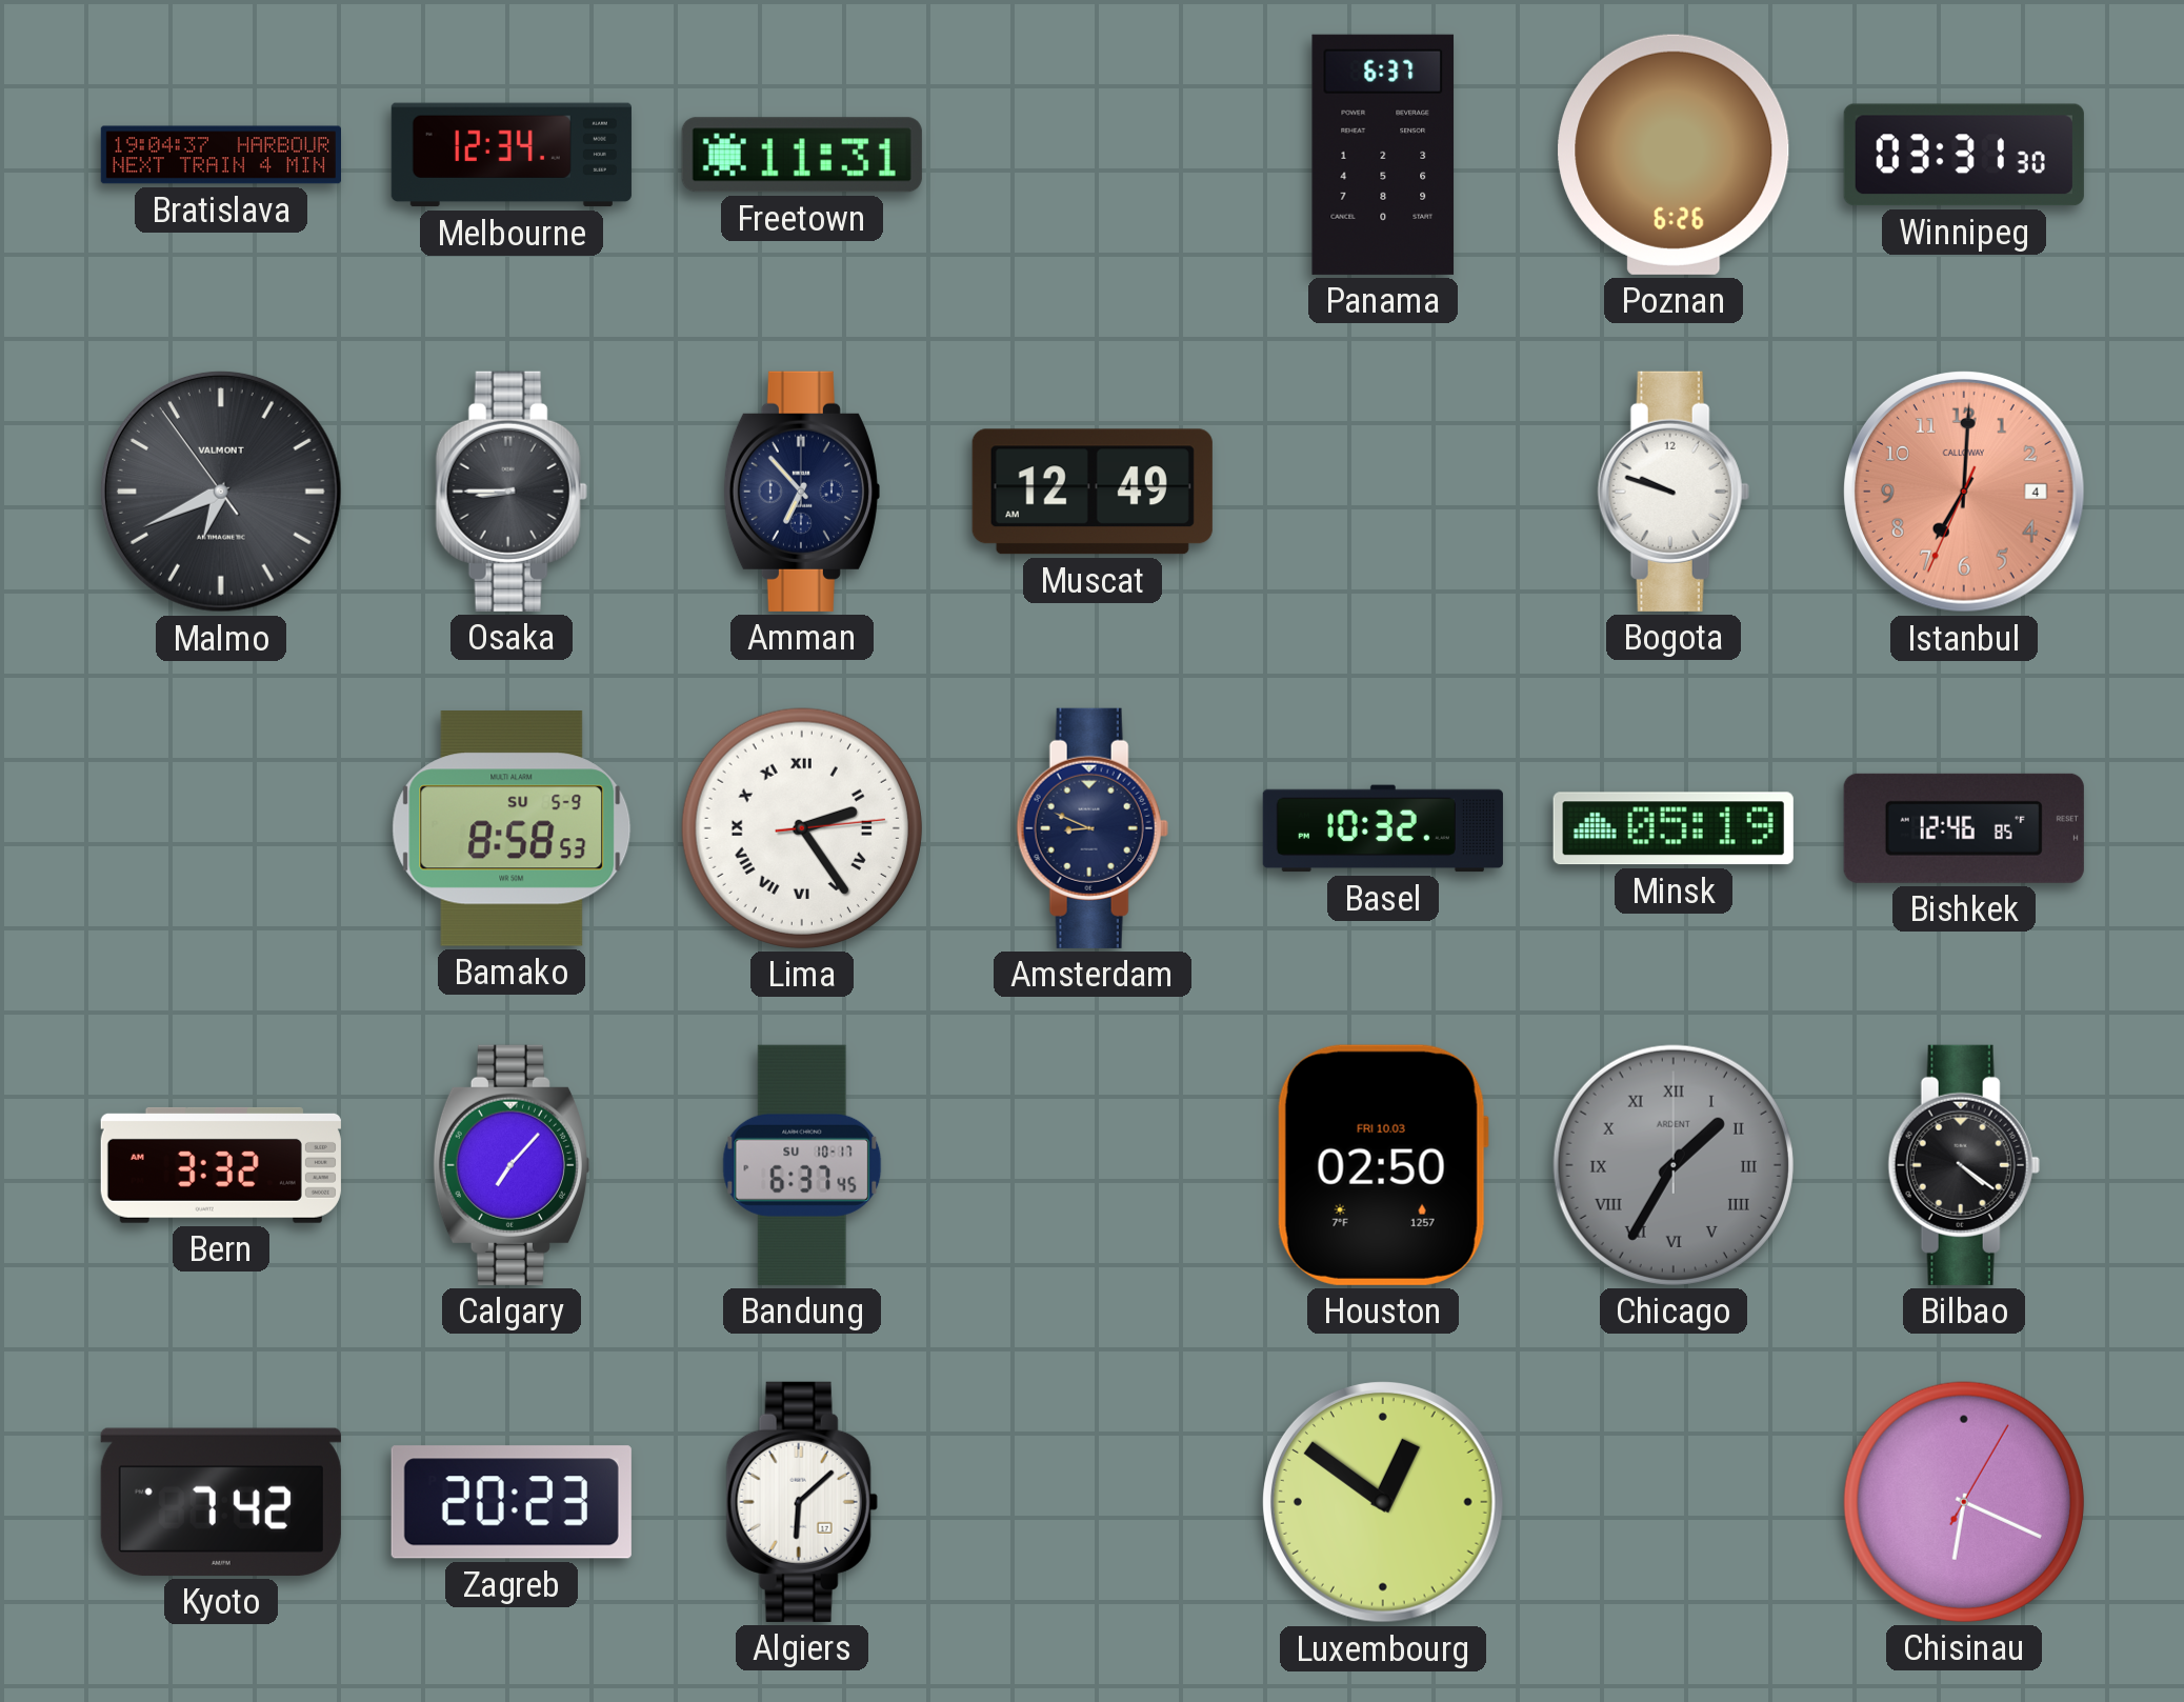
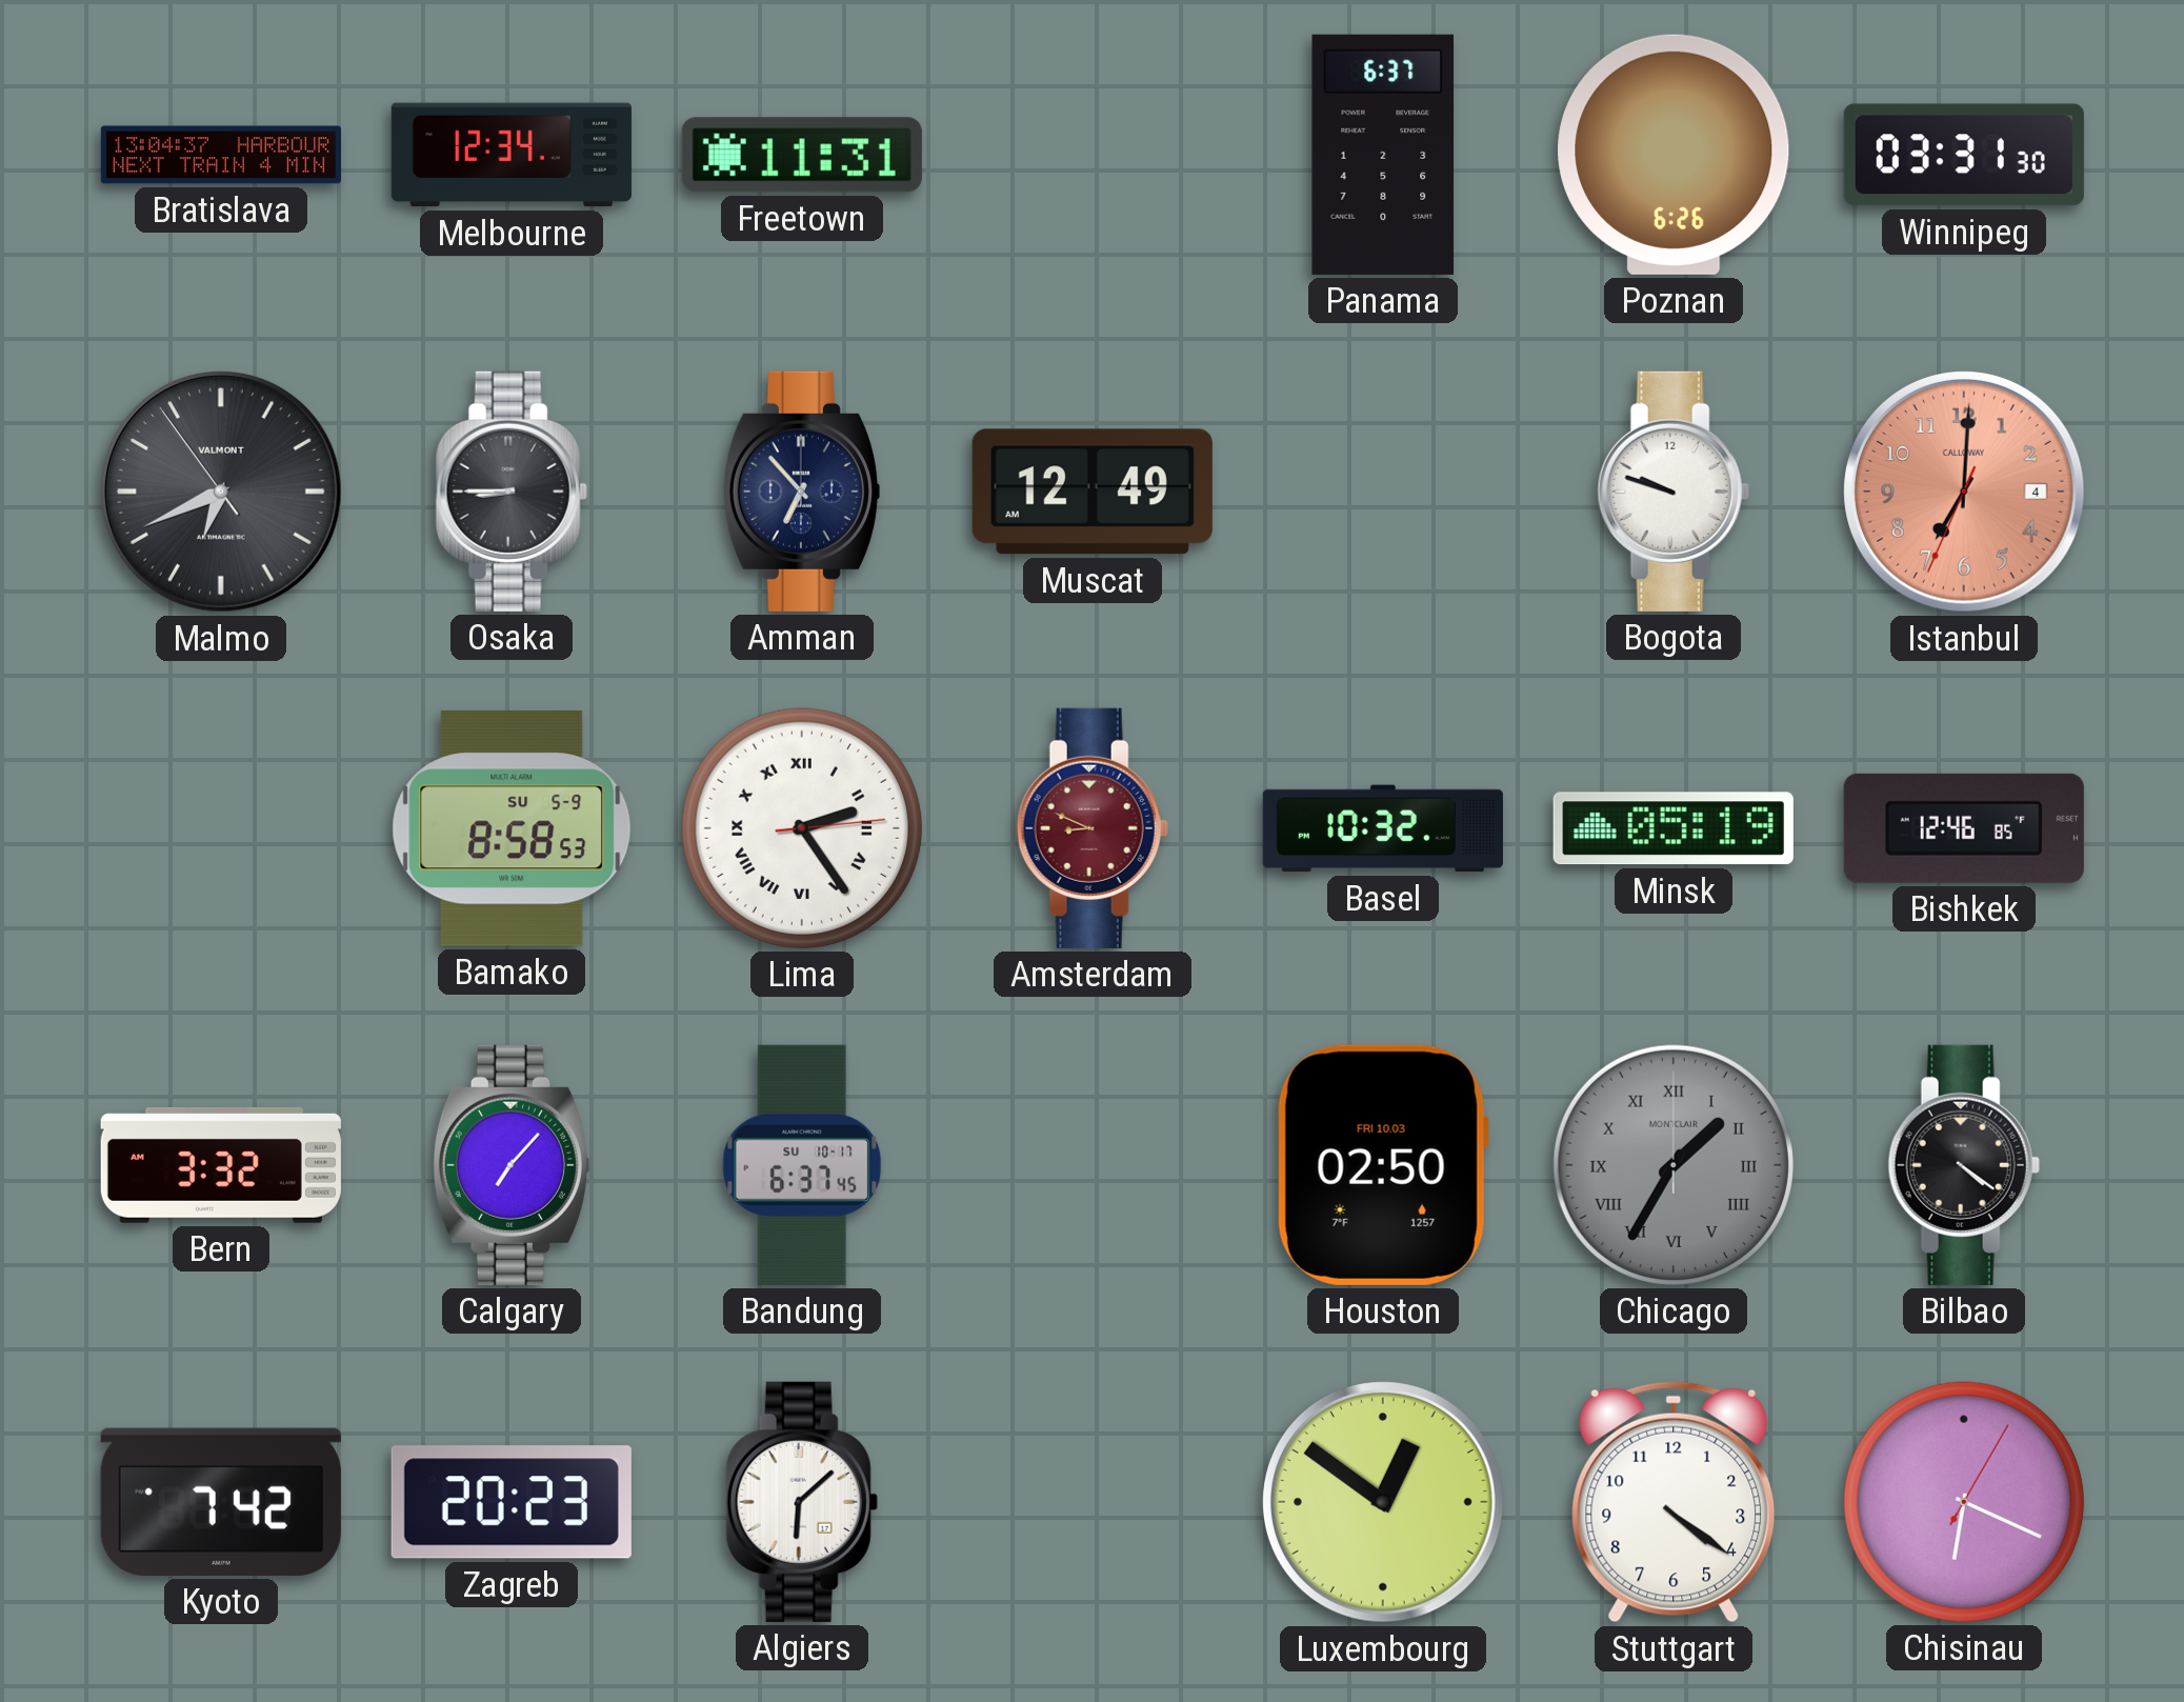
Bratislava: 19:04 -> 13:04 (220, 155)
Amsterdam dial: navy -> burgundy (1093, 828)
Chicago brand: ARDENT -> MONTCLAIR (1674, 1165)
Stuttgart: none -> 4:21 (1674, 1502)
